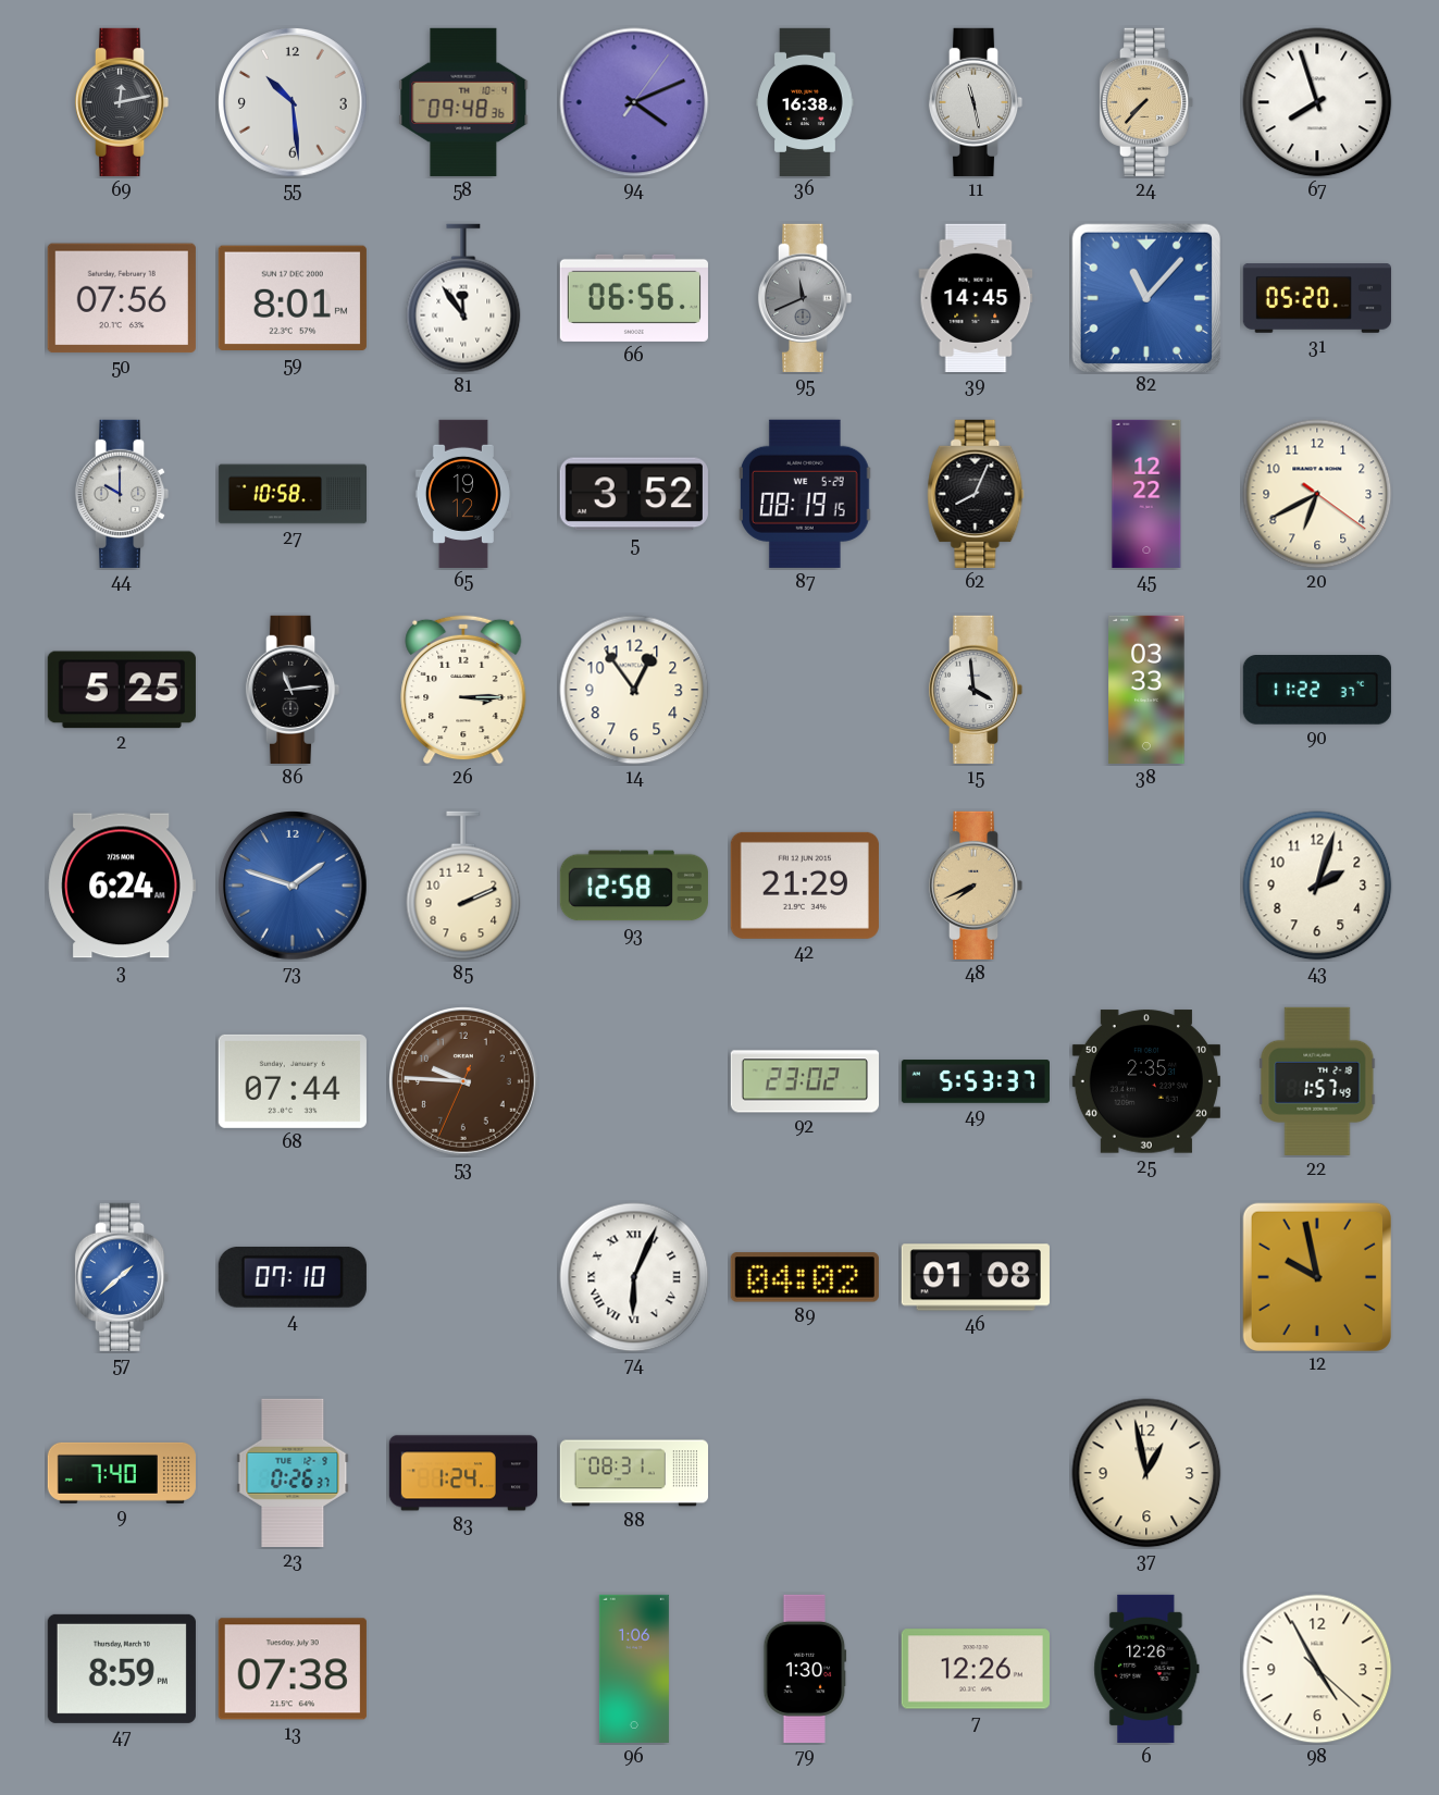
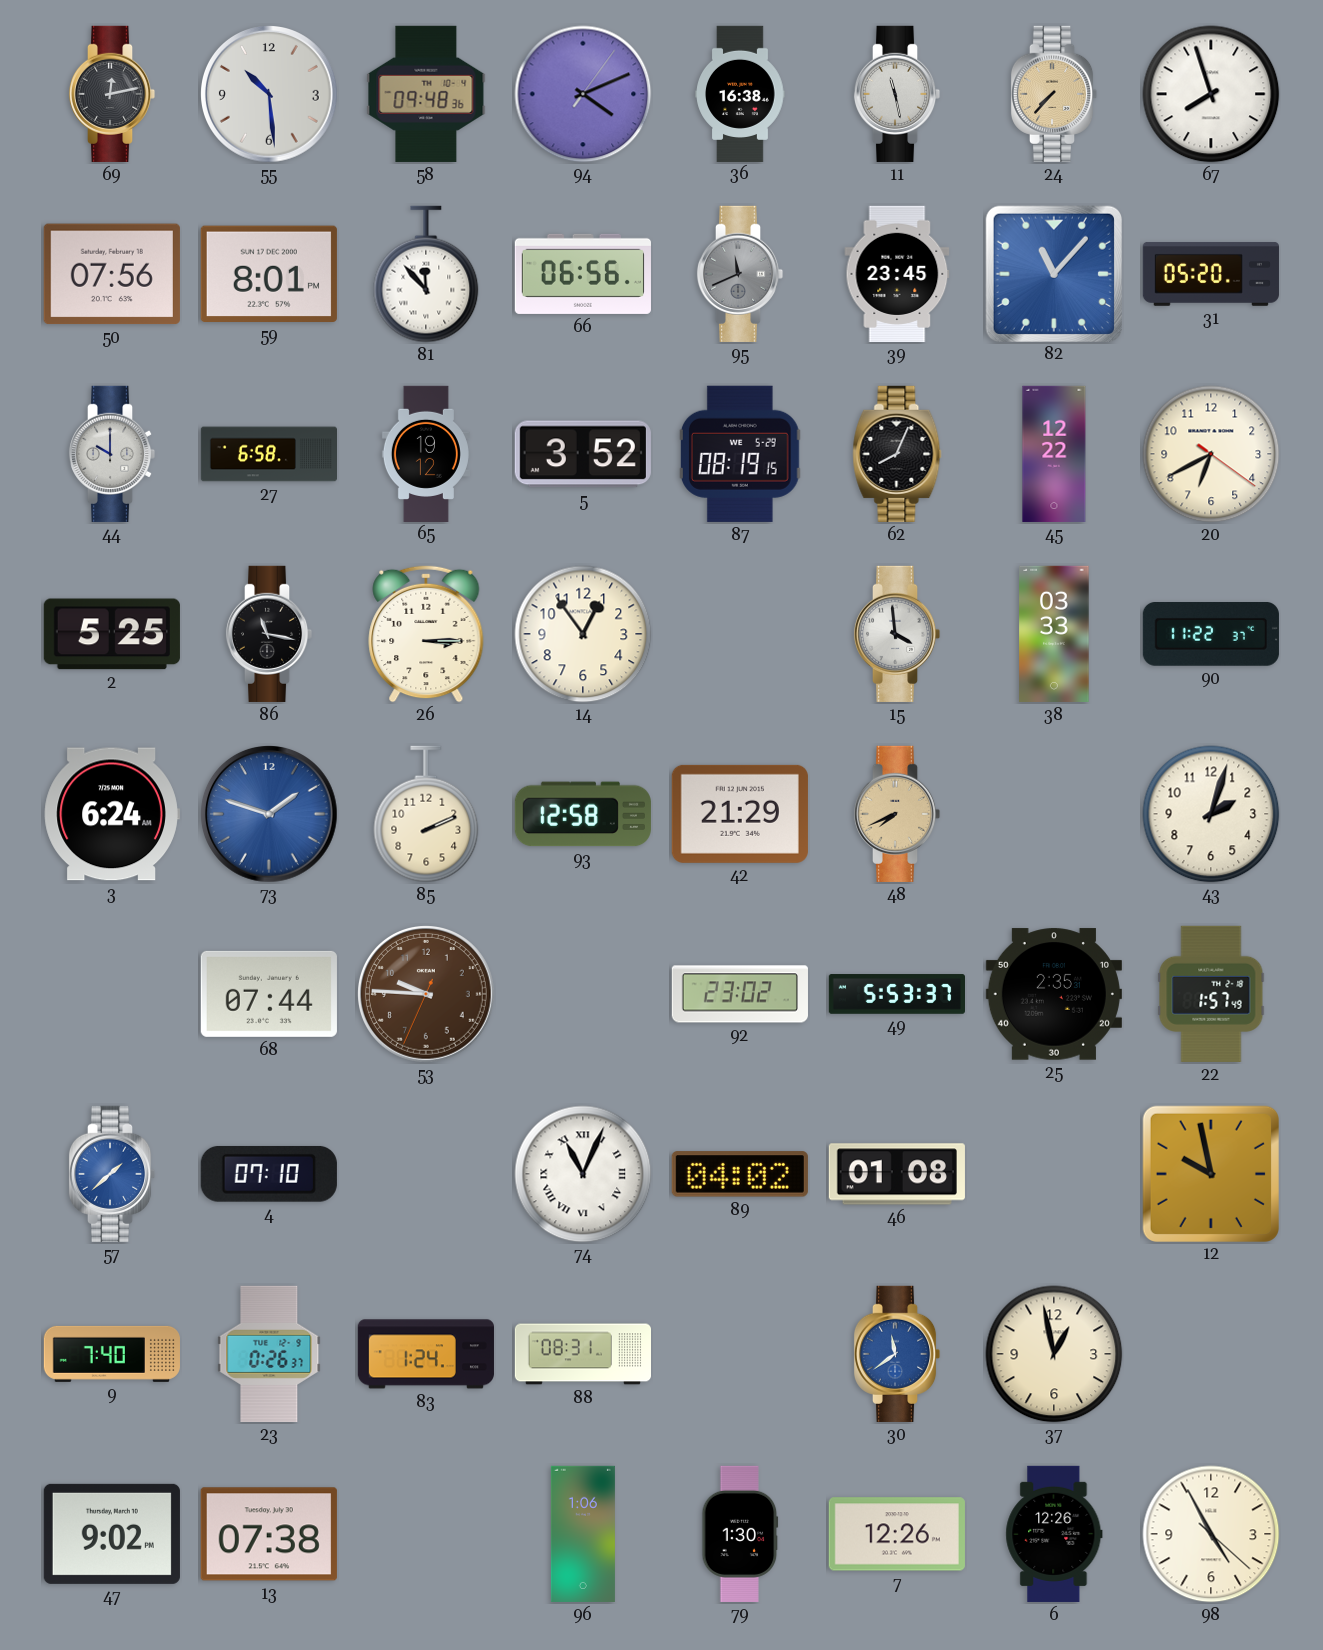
81: 11:54 -> 11:53 (426, 274)
39: 14:45 -> 23:45 (897, 274)
27: 10:58 -> 6:58 (268, 454)
86: 11:14 -> 11:17 (269, 634)
74: 6:04 -> 11:04 (583, 1174)
30: none -> 11:39 (897, 1354)
47: 8:59 -> 9:02 (112, 1534)
